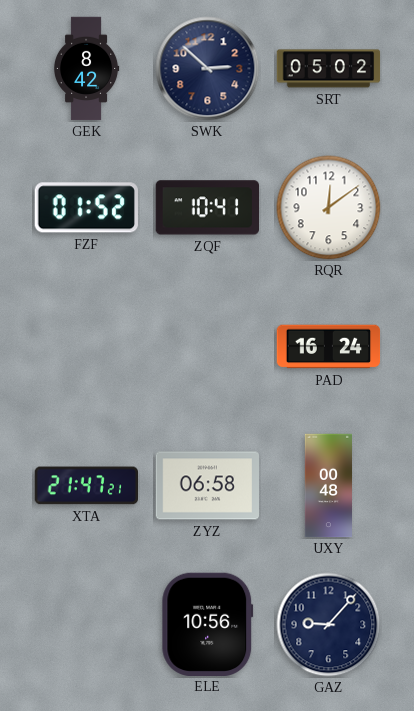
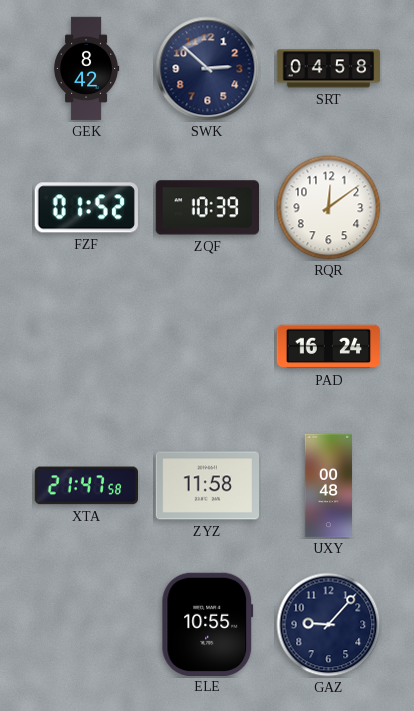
SRT: 05:02 -> 04:58 (329, 69)
ZQF: 10:41 -> 10:39 (207, 208)
XTA: 21:47:21 -> 21:47:58 (87, 486)
ZYZ: 06:58 -> 11:58 (208, 486)
ELE: 10:56 -> 10:55 (208, 624)
